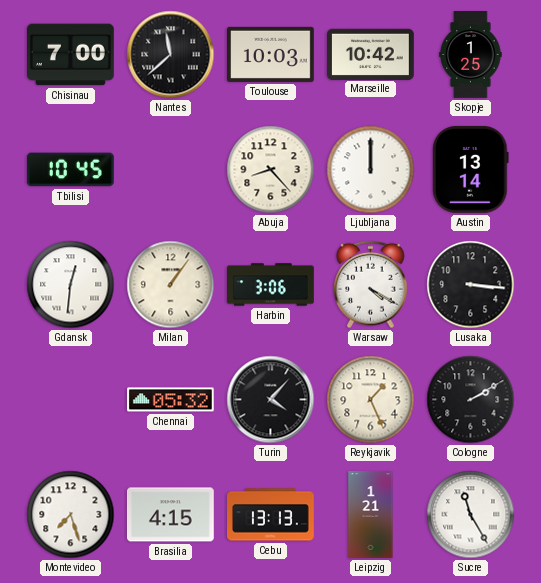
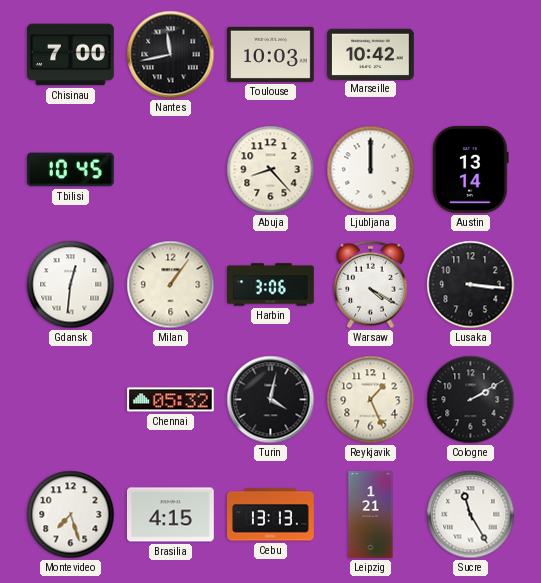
Nantes: 11:38 -> 11:43 (171, 55)
Skopje: 1:25 -> none (471, 55)
Turin: 4:07 -> 4:02 (271, 400)
